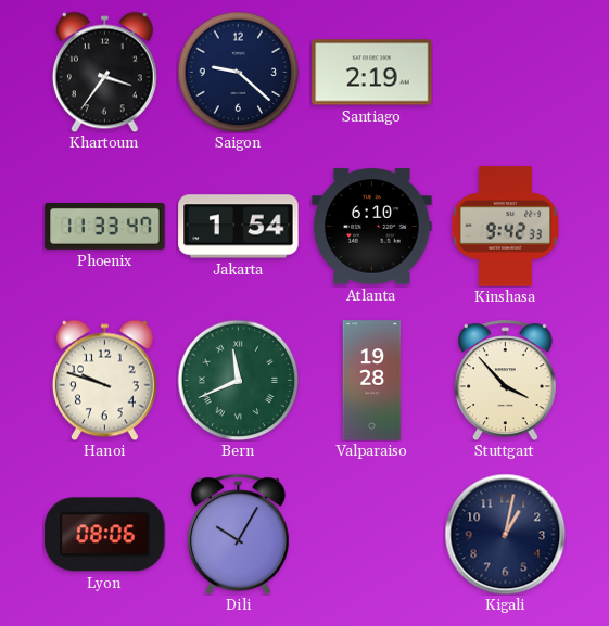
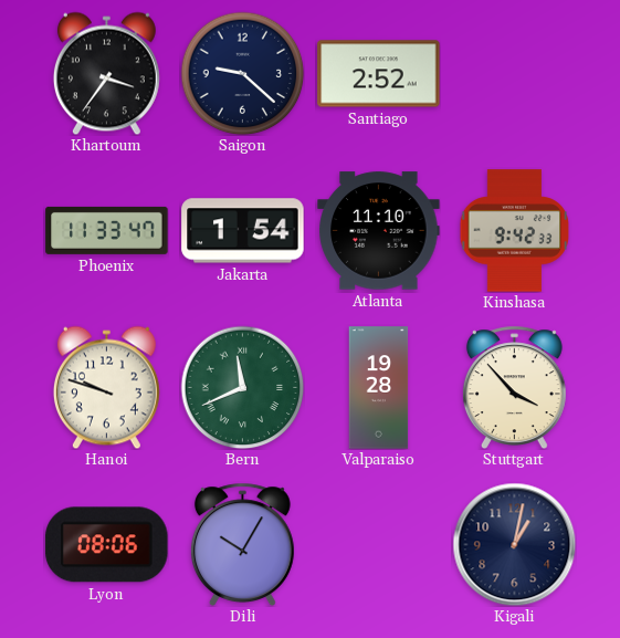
Santiago: 2:19 -> 2:52 (379, 74)
Atlanta: 6:10 -> 11:10 (379, 231)
